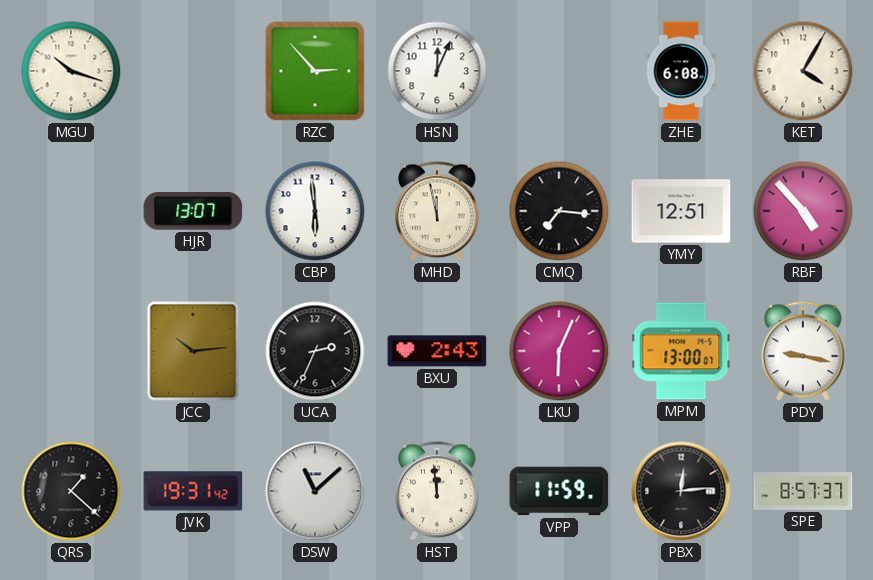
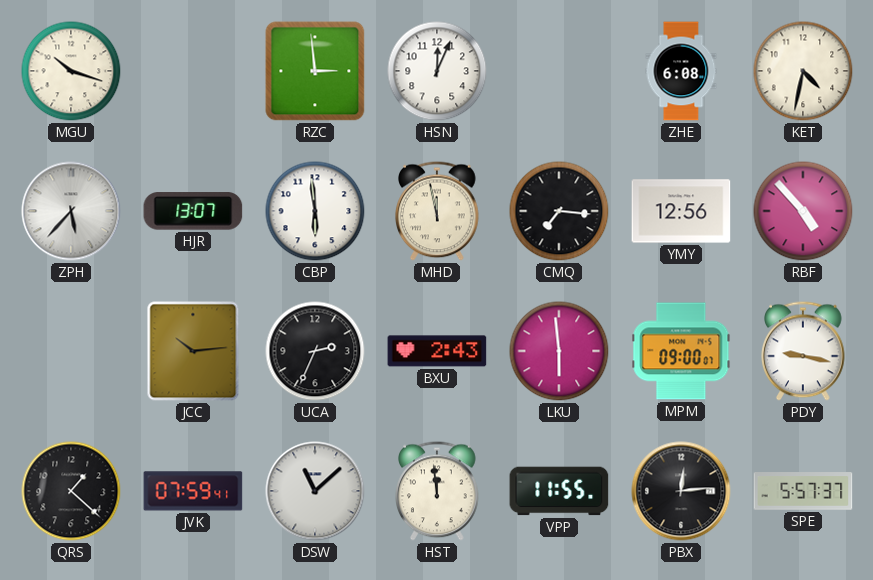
RZC: 2:53 -> 2:59 (315, 71)
KET: 4:05 -> 4:32 (803, 71)
ZPH: none -> 5:37 (71, 211)
YMY: 12:51 -> 12:56 (681, 211)
LKU: 6:04 -> 5:59 (559, 351)
MPM: 13:00 -> 09:00 (681, 351)
JVK: 19:31 -> 07:59 (193, 491)
VPP: 11:59 -> 11:55 (559, 491)
SPE: 8:57 -> 5:57 (803, 491)
